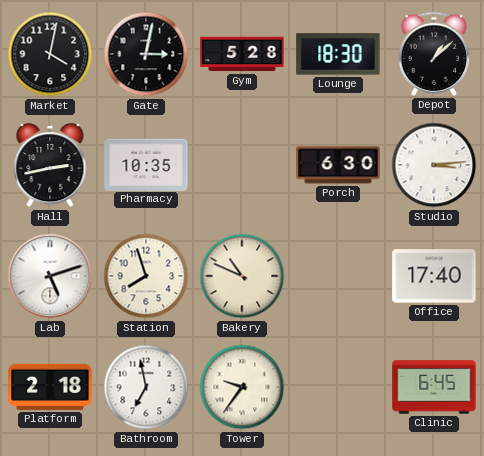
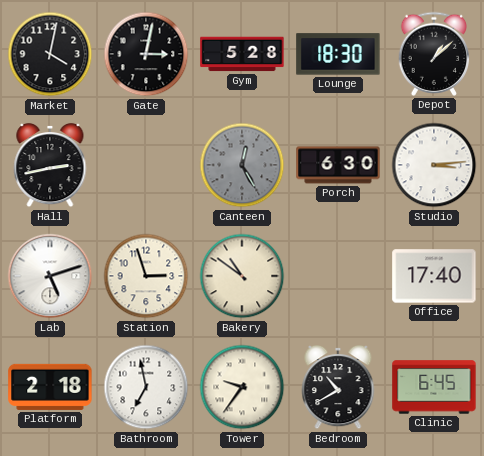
Pharmacy: 10:35 -> none (146, 164)
Canteen: none -> 12:25 (242, 165)
Station: 7:57 -> 2:57 (146, 276)
Bakery: 10:49 -> 10:51 (242, 276)
Bedroom: none -> 10:40 (338, 387)
